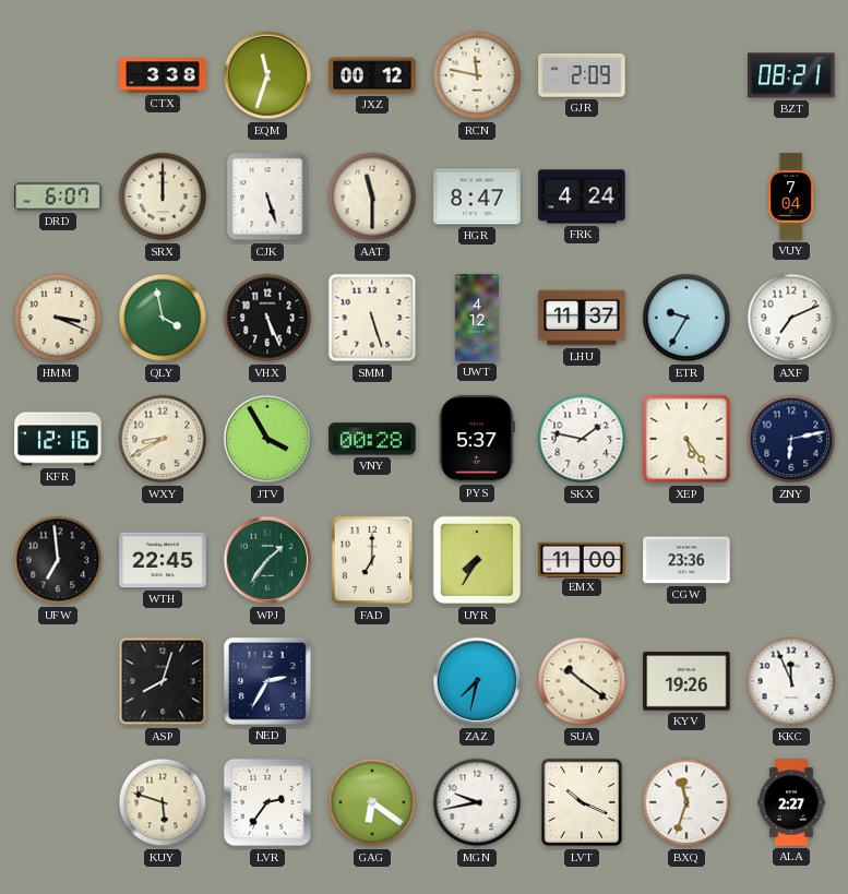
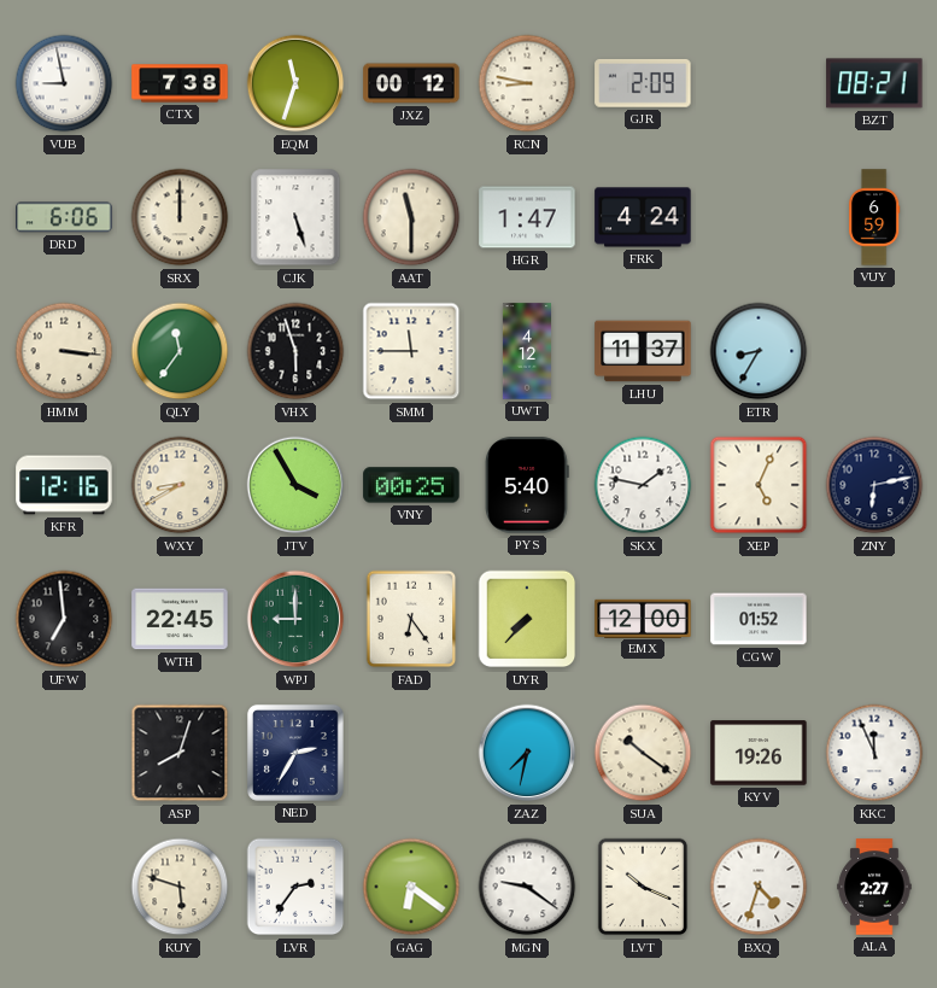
VUB: none -> 8:58 (64, 83)
CTX: 3:38 -> 7:38 (180, 83)
RCN: 11:47 -> 8:47 (527, 83)
DRD: 6:07 -> 6:06 (64, 217)
HGR: 8:47 -> 1:47 (527, 217)
VUY: 7:04 -> 6:59 (874, 217)
HMM: 3:19 -> 3:16 (64, 351)
QLY: 3:58 -> 11:36 (180, 351)
VHX: 5:26 -> 5:57 (295, 351)
SMM: 5:27 -> 11:45 (411, 351)
ETR: 9:35 -> 8:35 (759, 351)
AXF: 7:11 -> none (791, 318)
VNY: 00:28 -> 00:25 (411, 485)
PYS: 5:37 -> 5:40 (527, 485)
XEP: 5:24 -> 5:04 (759, 485)
WPJ: 1:36 -> 9:00 (295, 619)
FAD: 7:00 -> 6:24 (411, 619)
UYR: 7:35 -> 7:37 (527, 619)
EMX: 11:00 -> 12:00 (643, 618)
CGW: 23:36 -> 01:52 (759, 619)
MGN: 9:43 -> 9:21 (527, 887)
BXQ: 11:33 -> 4:33 (759, 887)
